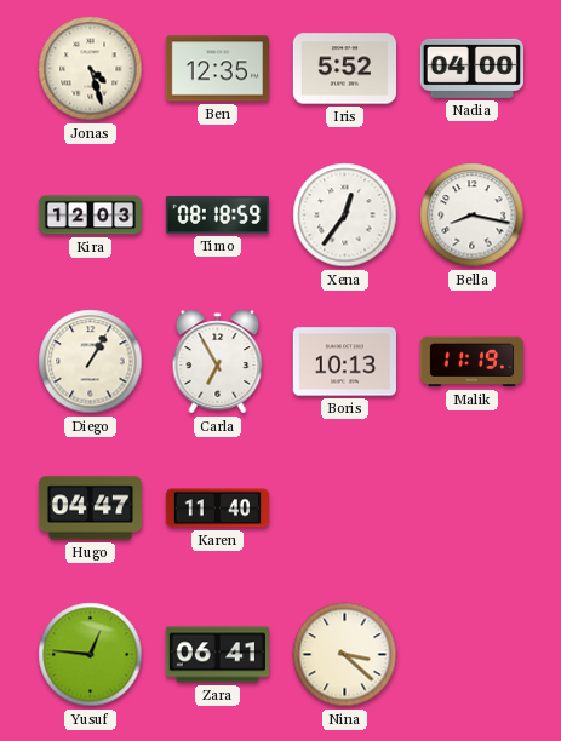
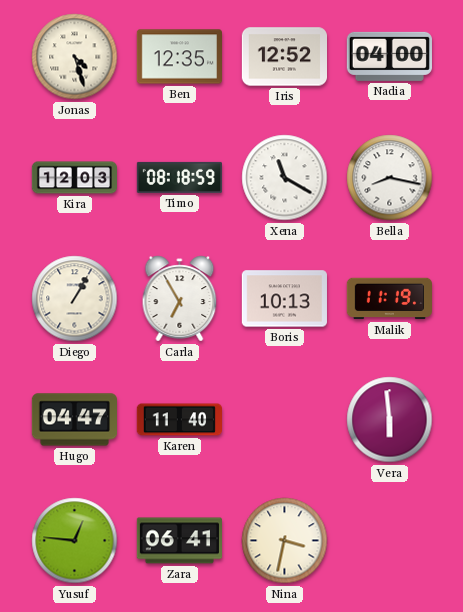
Iris: 5:52 -> 12:52 (284, 57)
Xena: 12:36 -> 11:20 (285, 178)
Vera: none -> 5:59 (390, 420)
Nina: 3:22 -> 3:32 (285, 541)
